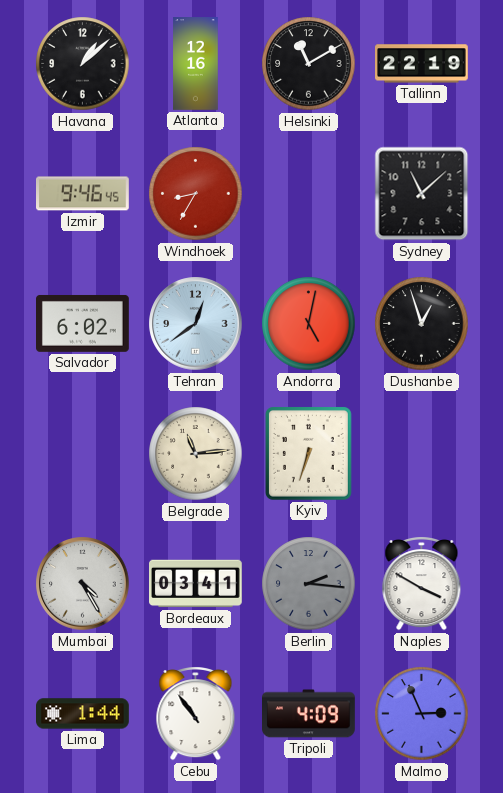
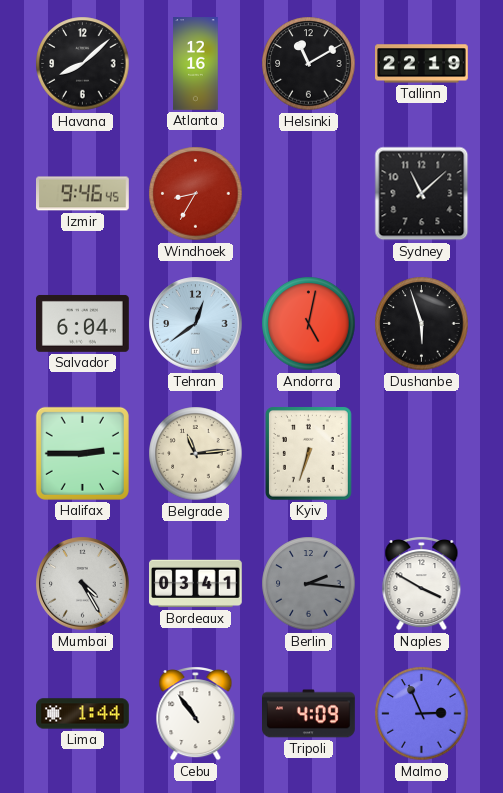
Havana: 1:08 -> 8:08 (83, 64)
Salvador: 6:02 -> 6:04 (83, 323)
Dushanbe: 12:57 -> 5:57 (422, 324)
Halifax: none -> 2:45 (82, 453)
